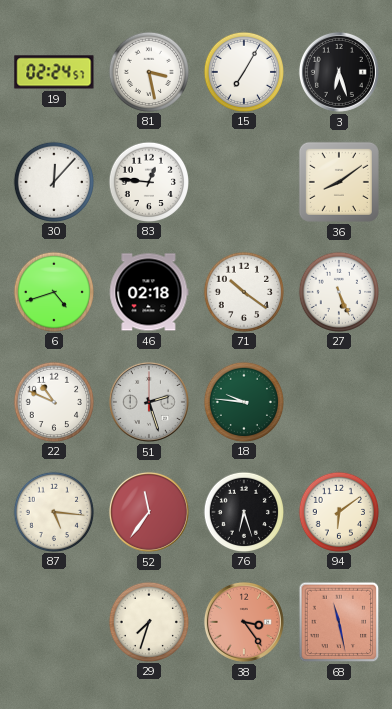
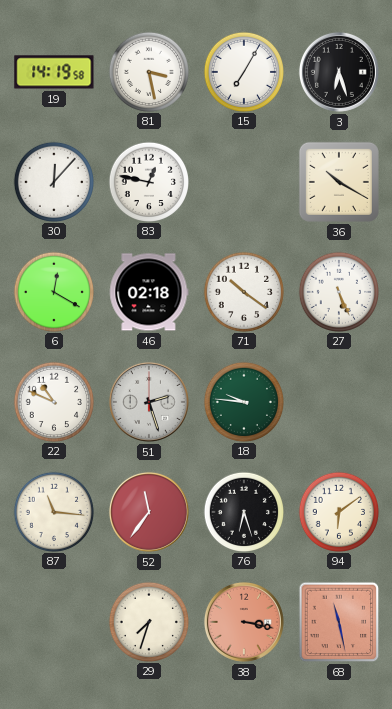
19: 02:24 -> 14:19 (54, 72)
83: 12:46 -> 12:47 (148, 181)
36: 8:09 -> 10:20 (339, 182)
6: 4:42 -> 12:20 (53, 291)
87: 5:16 -> 11:16 (53, 511)
38: 3:24 -> 3:17 (244, 622)
